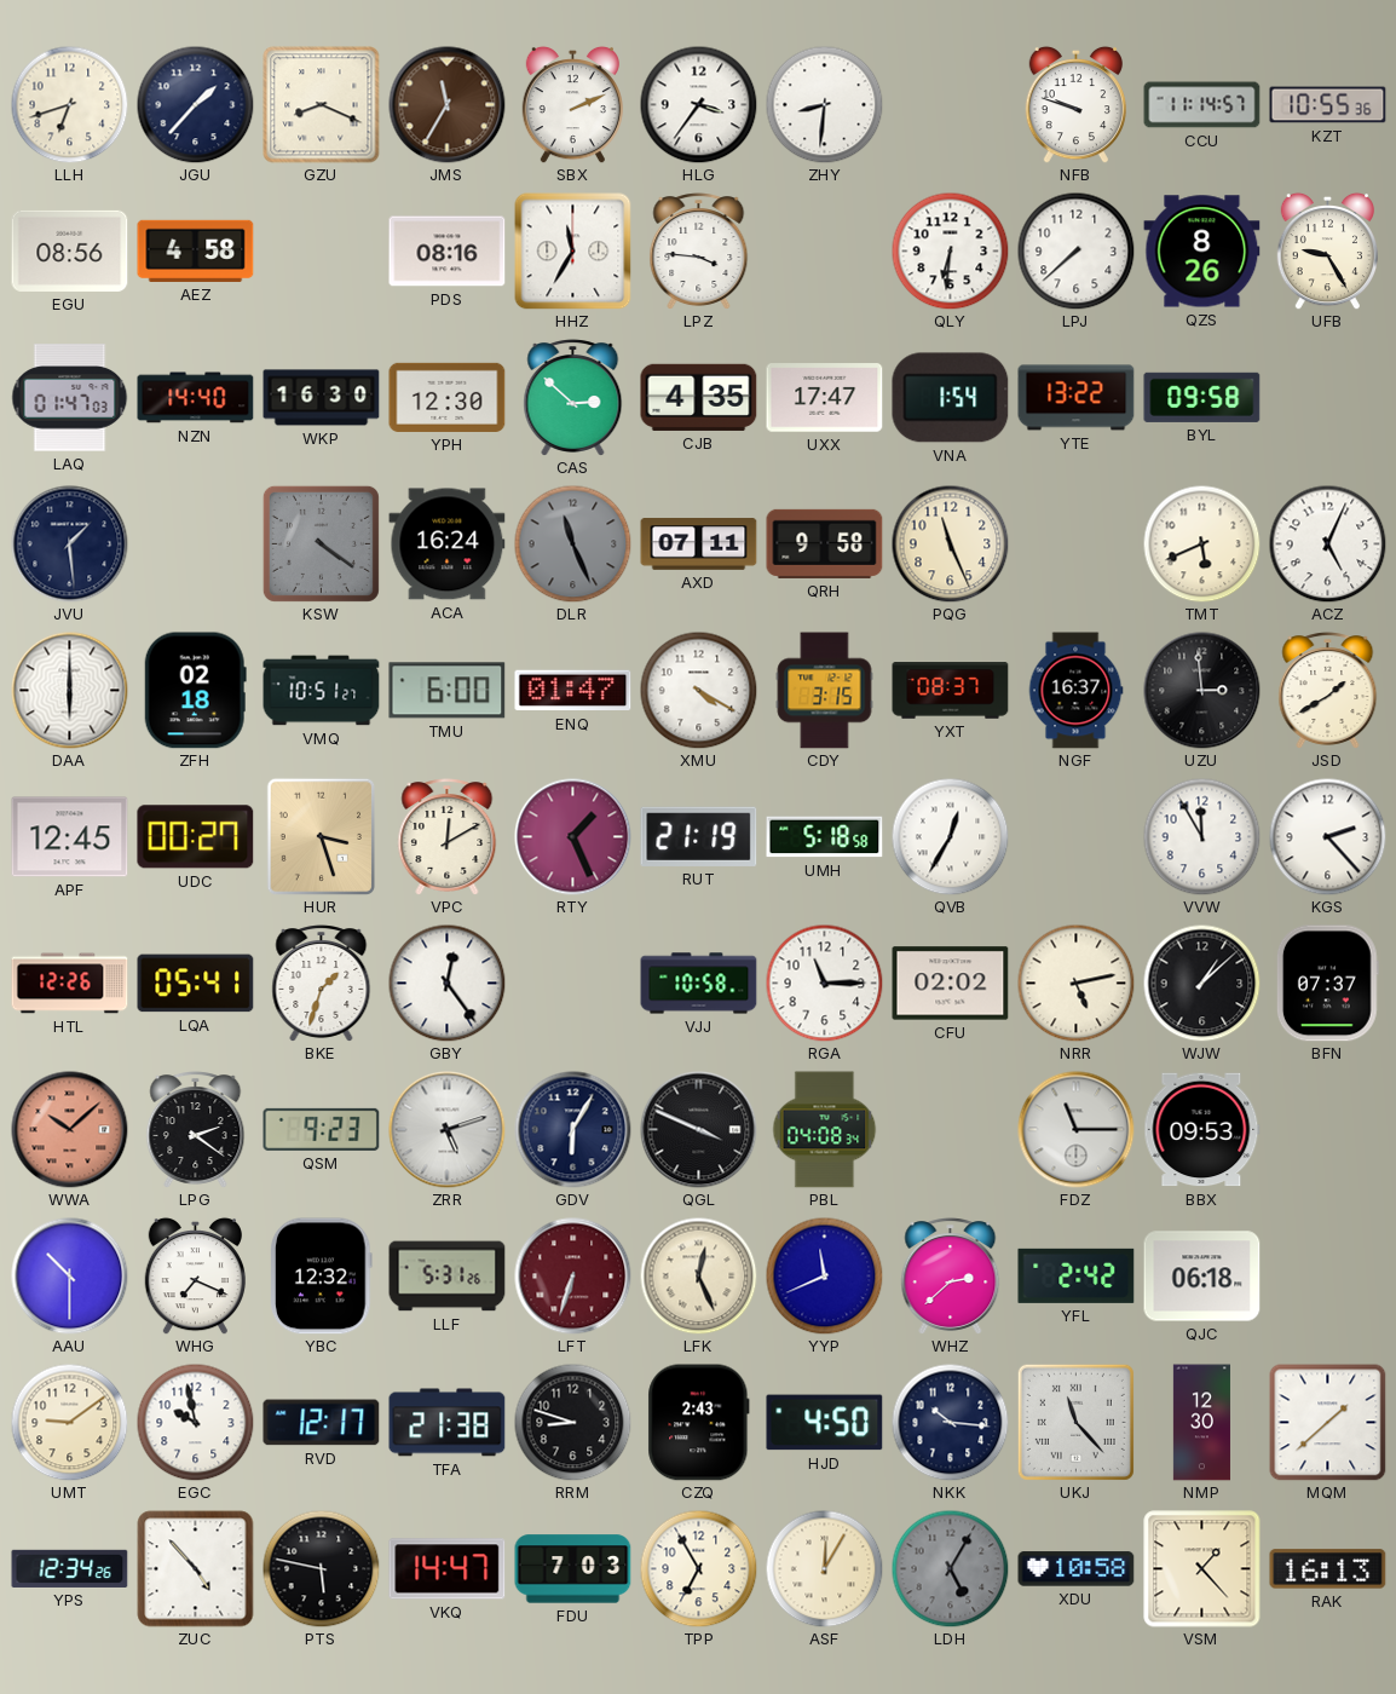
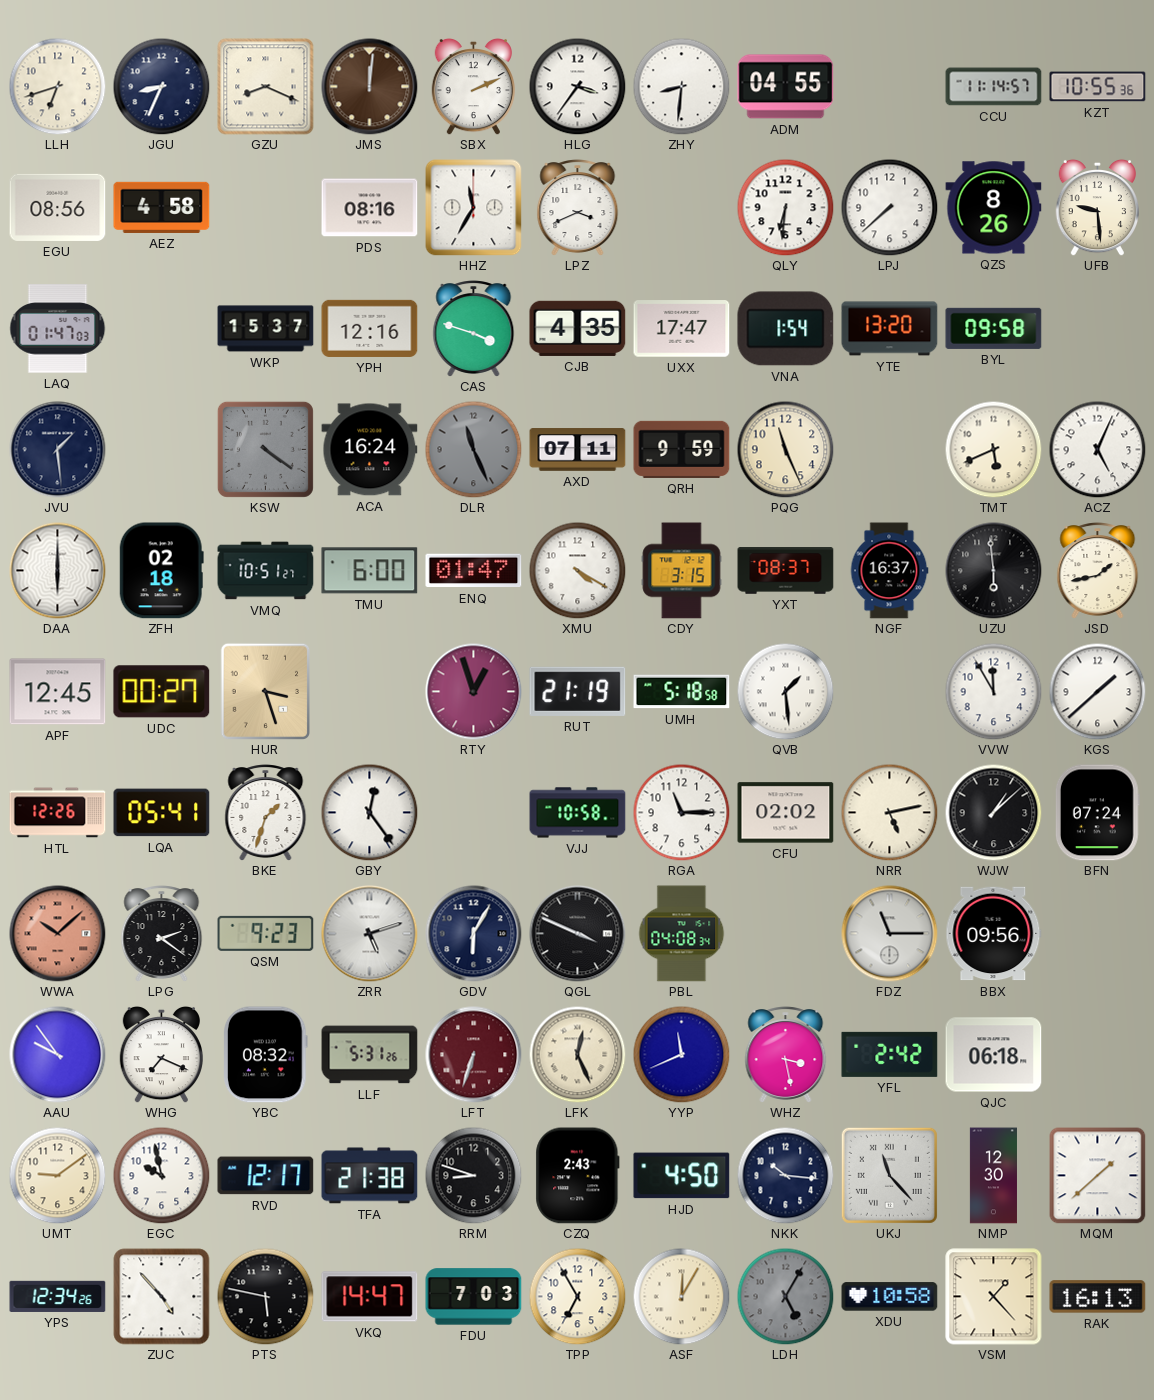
JGU: 1:37 -> 8:34 (161, 86)
JMS: 11:35 -> 12:01 (370, 87)
ADM: none -> 04:55 (786, 87)
NFB: 9:48 -> none (1075, 104)
LPZ: 3:46 -> 3:41 (578, 208)
UFB: 9:25 -> 9:29 (1097, 207)
NZN: 14:40 -> none (196, 398)
WKP: 16:30 -> 15:37 (266, 329)
YPH: 12:30 -> 12:16 (370, 328)
CAS: 2:52 -> 3:48 (474, 329)
YTE: 13:22 -> 13:20 (890, 329)
QRH: 9:58 -> 9:59 (682, 449)
UZU: 2:59 -> 5:59 (994, 571)
JSD: 1:40 -> 1:43 (1098, 571)
VPC: 12:10 -> none (448, 837)
RTY: 1:26 -> 12:57 (474, 692)
QVB: 12:35 -> 1:29 (785, 691)
KGS: 2:23 -> 1:38 (1097, 691)
BFN: 07:37 -> 07:24 (1097, 813)
BBX: 09:53 -> 09:56 (994, 934)
AAU: 10:30 -> 9:54 (58, 1055)
YBC: 12:32 -> 08:32 (266, 1055)
WHZ: 2:38 -> 3:28 (786, 1055)
